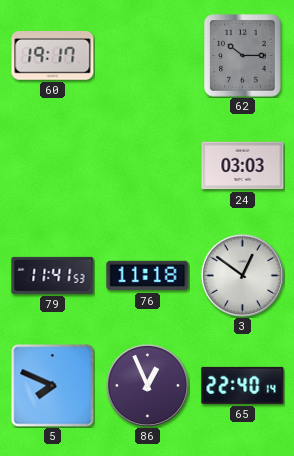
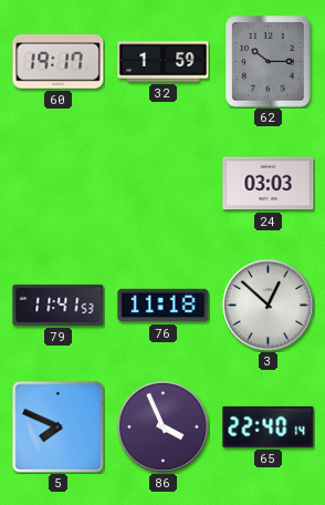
32: none -> 1:59 (164, 62)
3: 12:51 -> 12:52 (268, 305)
86: 12:56 -> 3:56 (162, 426)
